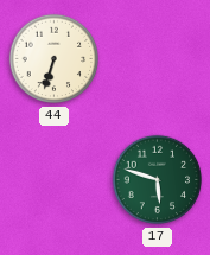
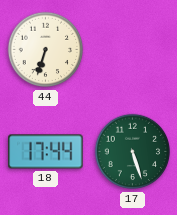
18: none -> 17:44 (46, 152)
17: 5:48 -> 5:27 (133, 152)
